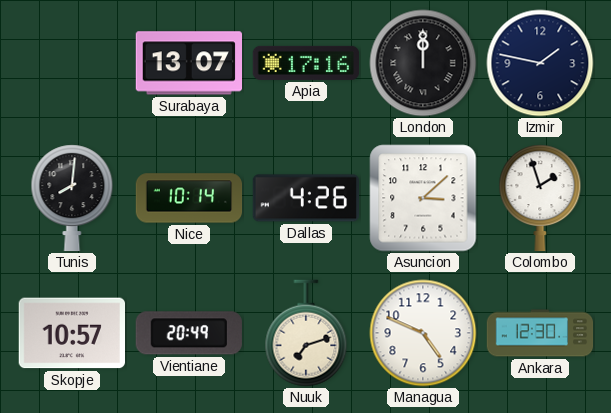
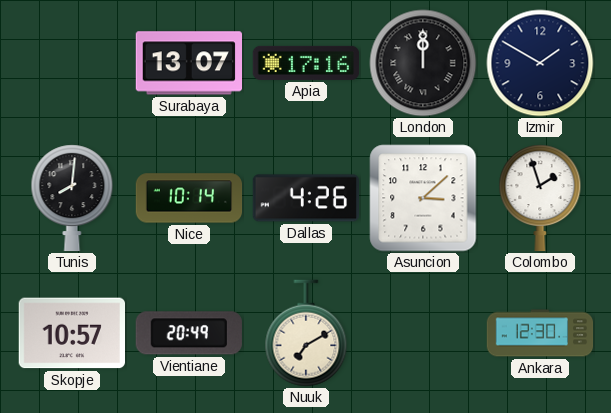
Izmir: 1:47 -> 1:50 (540, 63)
Nuuk: 7:12 -> 7:10 (306, 333)
Managua: 4:49 -> none (423, 333)
